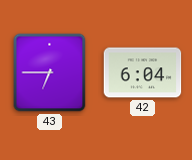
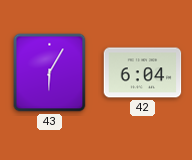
43: 6:45 -> 6:05 (50, 73)
